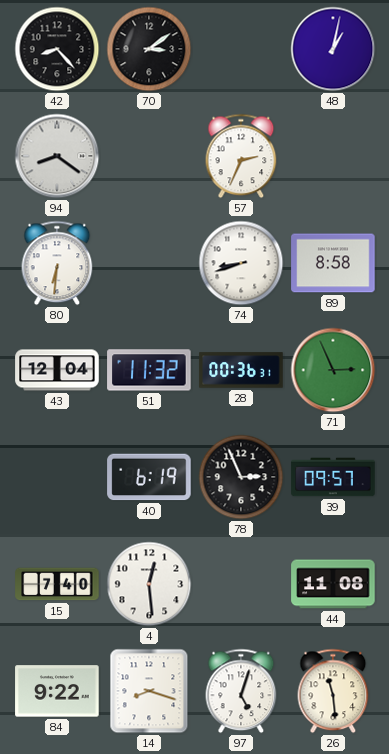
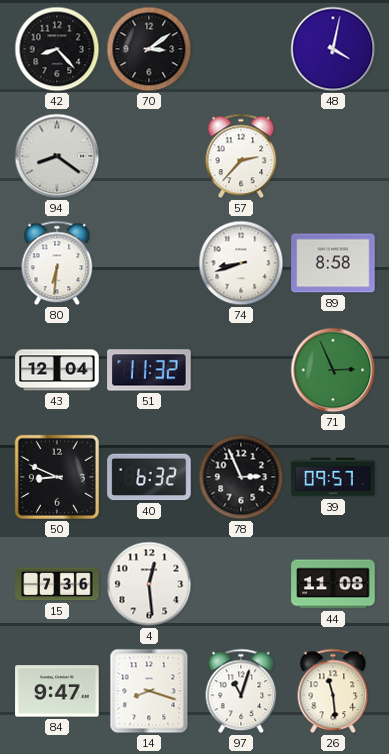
48: 1:02 -> 4:02 (333, 49)
57: 2:34 -> 2:37 (241, 156)
28: 00:36 -> none (241, 370)
50: none -> 8:49 (57, 477)
40: 6:19 -> 6:32 (149, 477)
15: 7:40 -> 7:36 (57, 584)
84: 9:22 -> 9:47 (57, 691)
97: 5:03 -> 11:03 (241, 691)
